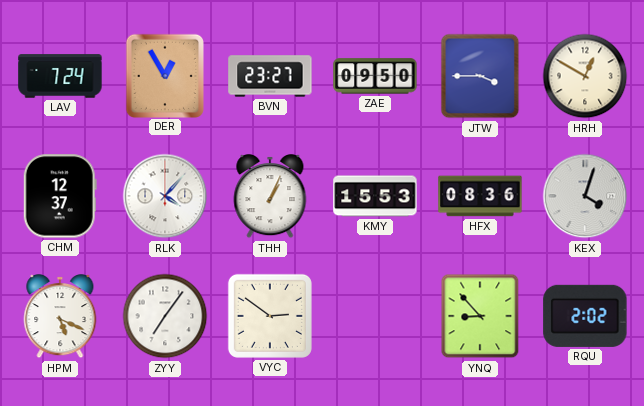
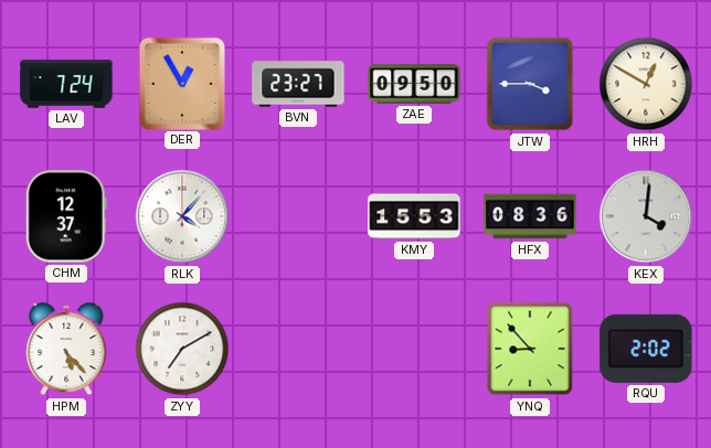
THH: 1:04 -> none (270, 196)
KEX: 4:03 -> 4:01 (646, 216)
HPM: 5:19 -> 5:23 (66, 349)
ZYY: 7:06 -> 7:10 (182, 349)
VYC: 2:51 -> none (270, 316)
